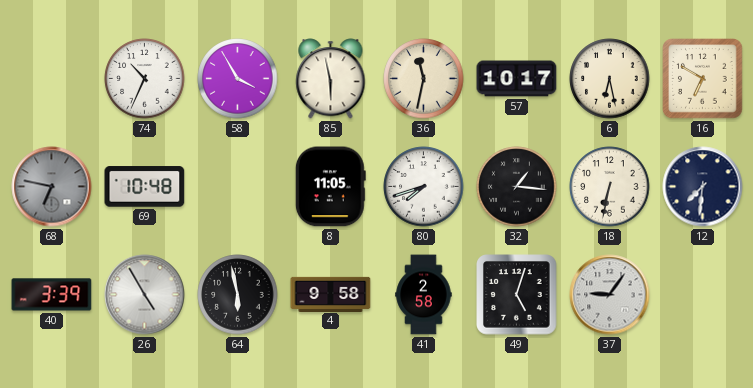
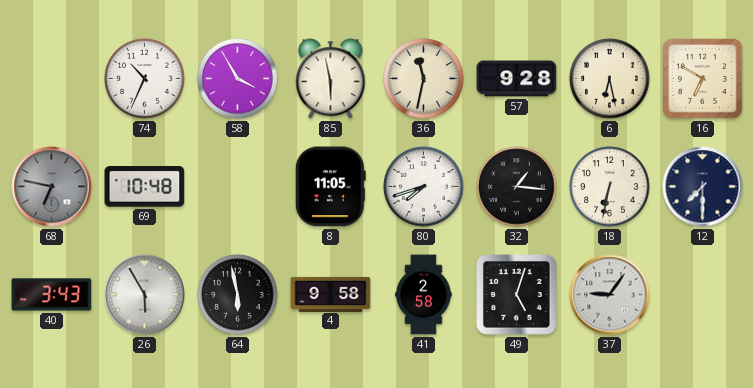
57: 10:17 -> 9:28 (517, 79)
12: 7:31 -> 7:30 (703, 187)
40: 3:39 -> 3:43 (52, 295)
26: 4:55 -> 5:55 (145, 295)
